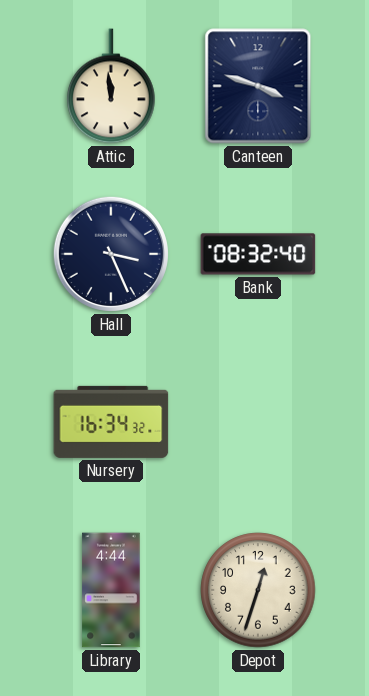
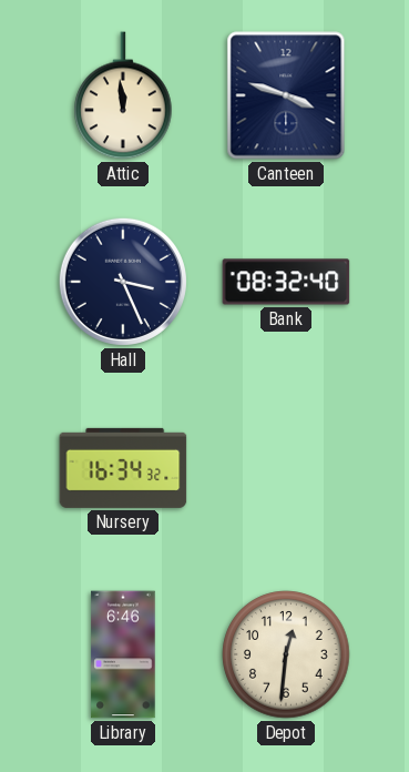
Library: 4:44 -> 6:46 (123, 654)
Depot: 12:33 -> 12:31 (286, 654)
